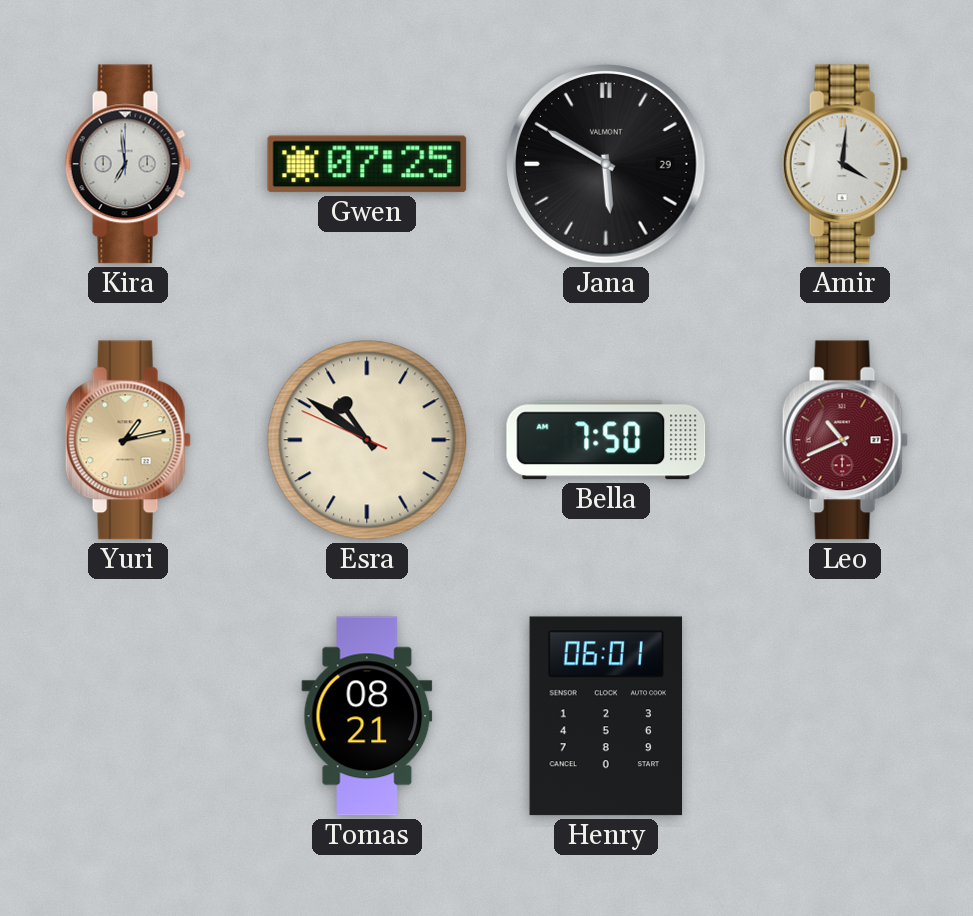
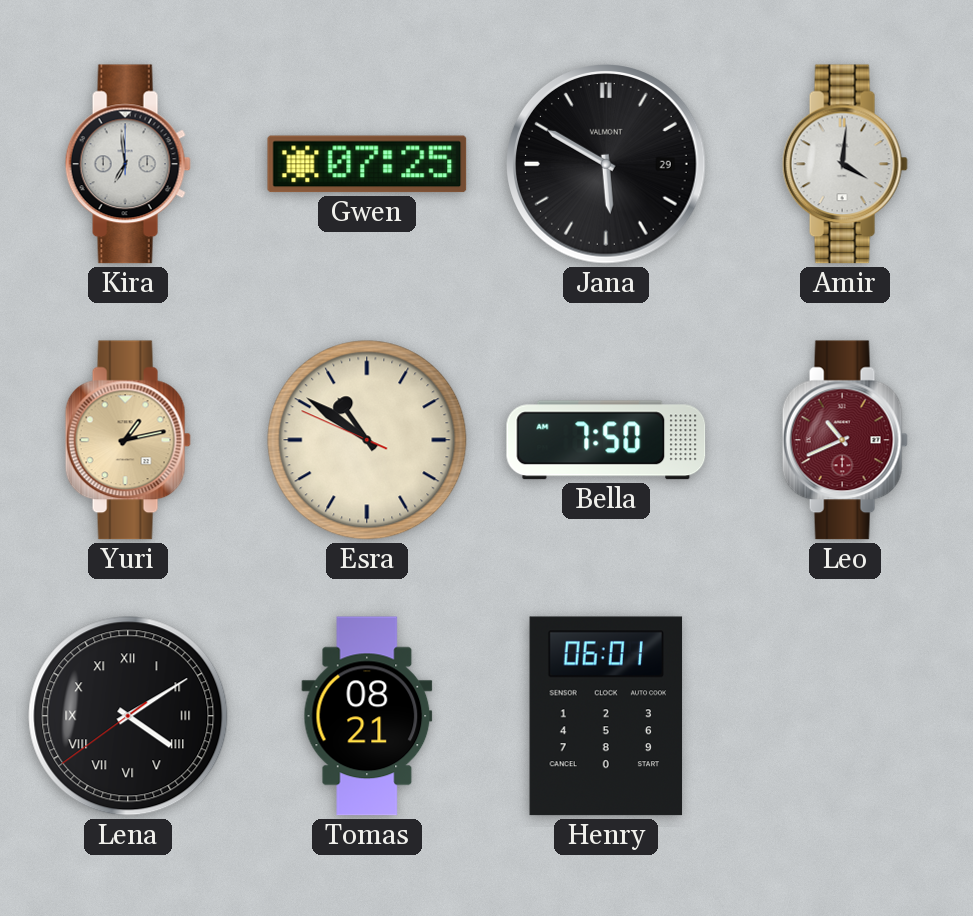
Lena: none -> 4:09 (128, 716)
